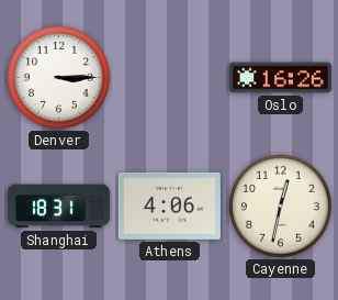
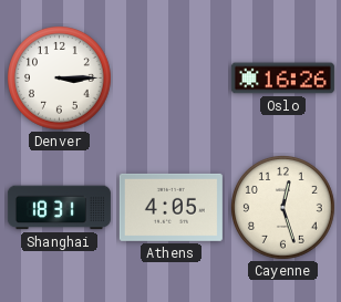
Athens: 4:06 -> 4:05 (170, 207)
Cayenne: 12:32 -> 12:27 (283, 208)
